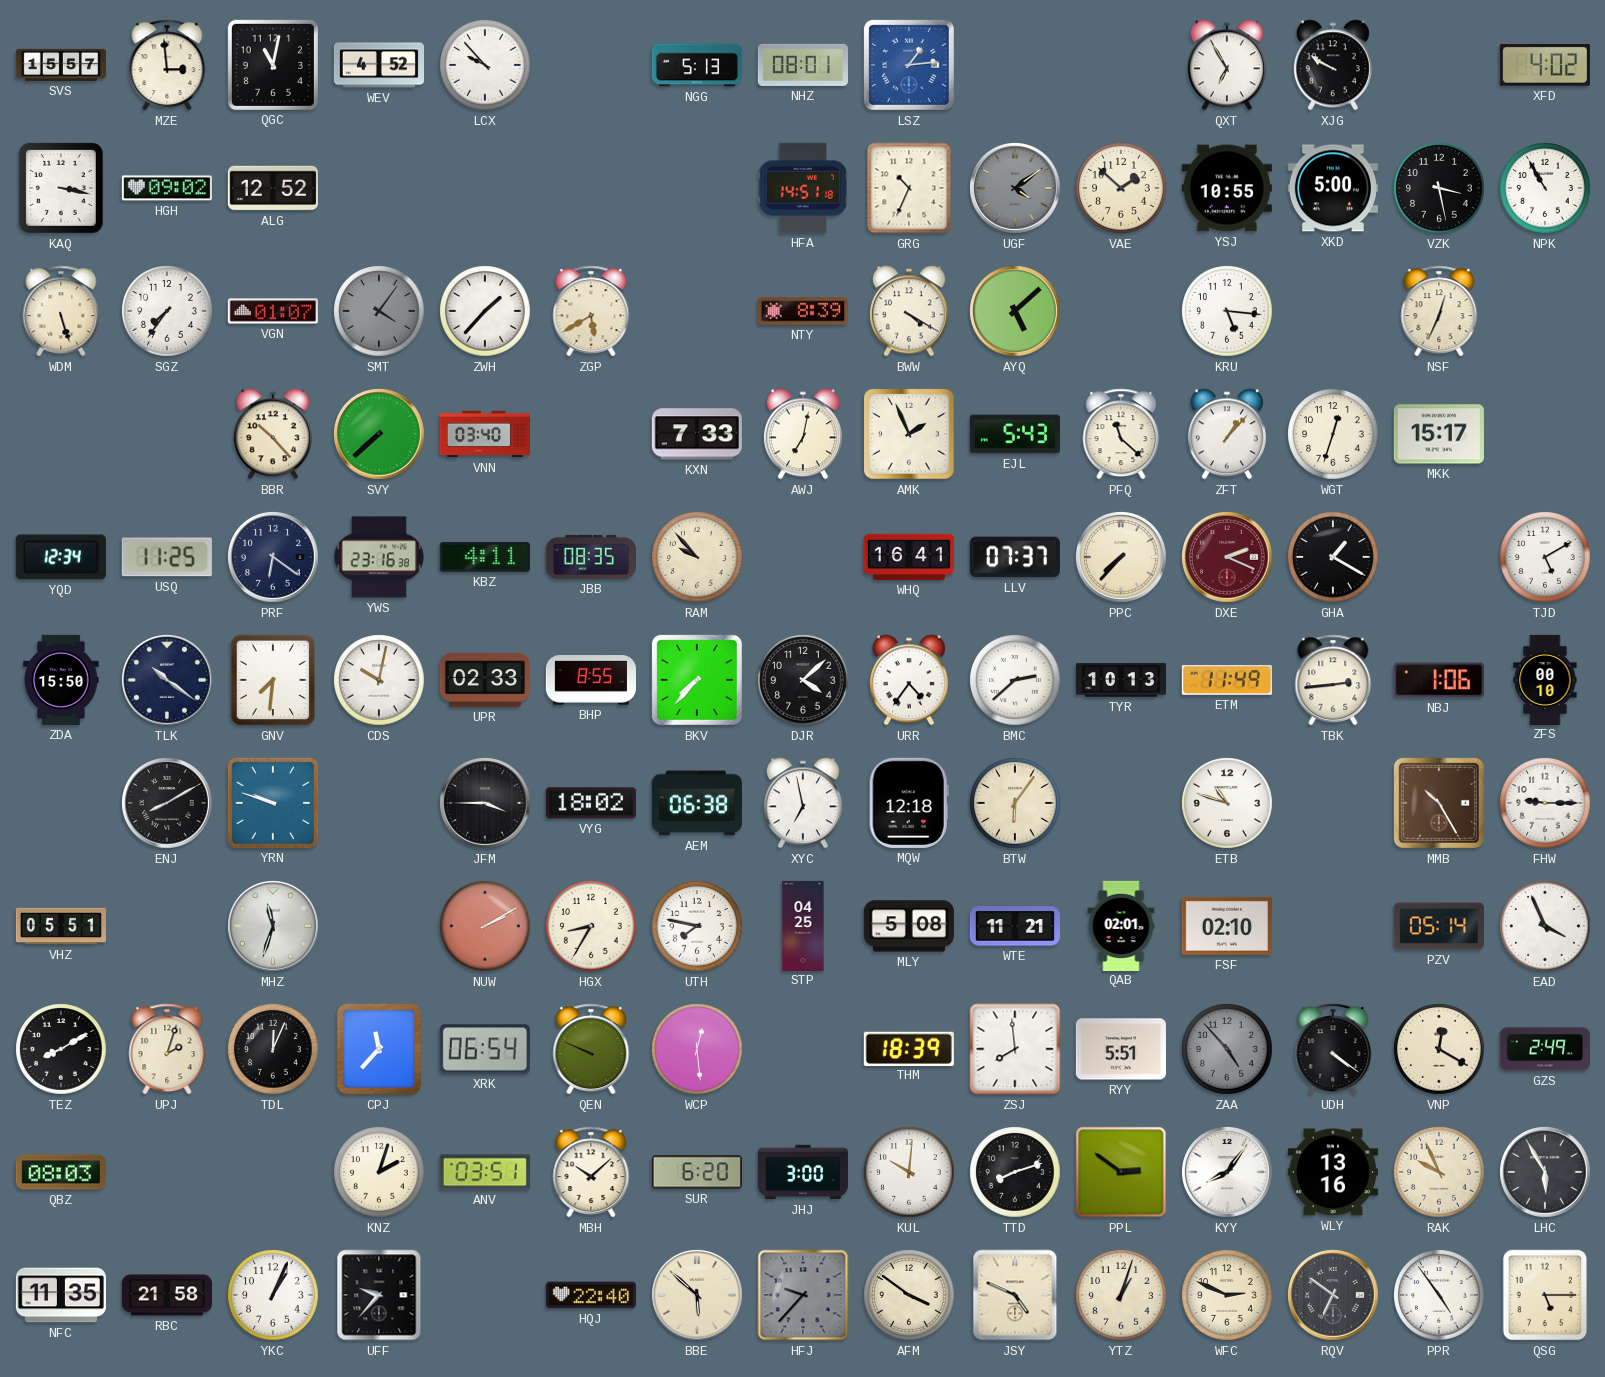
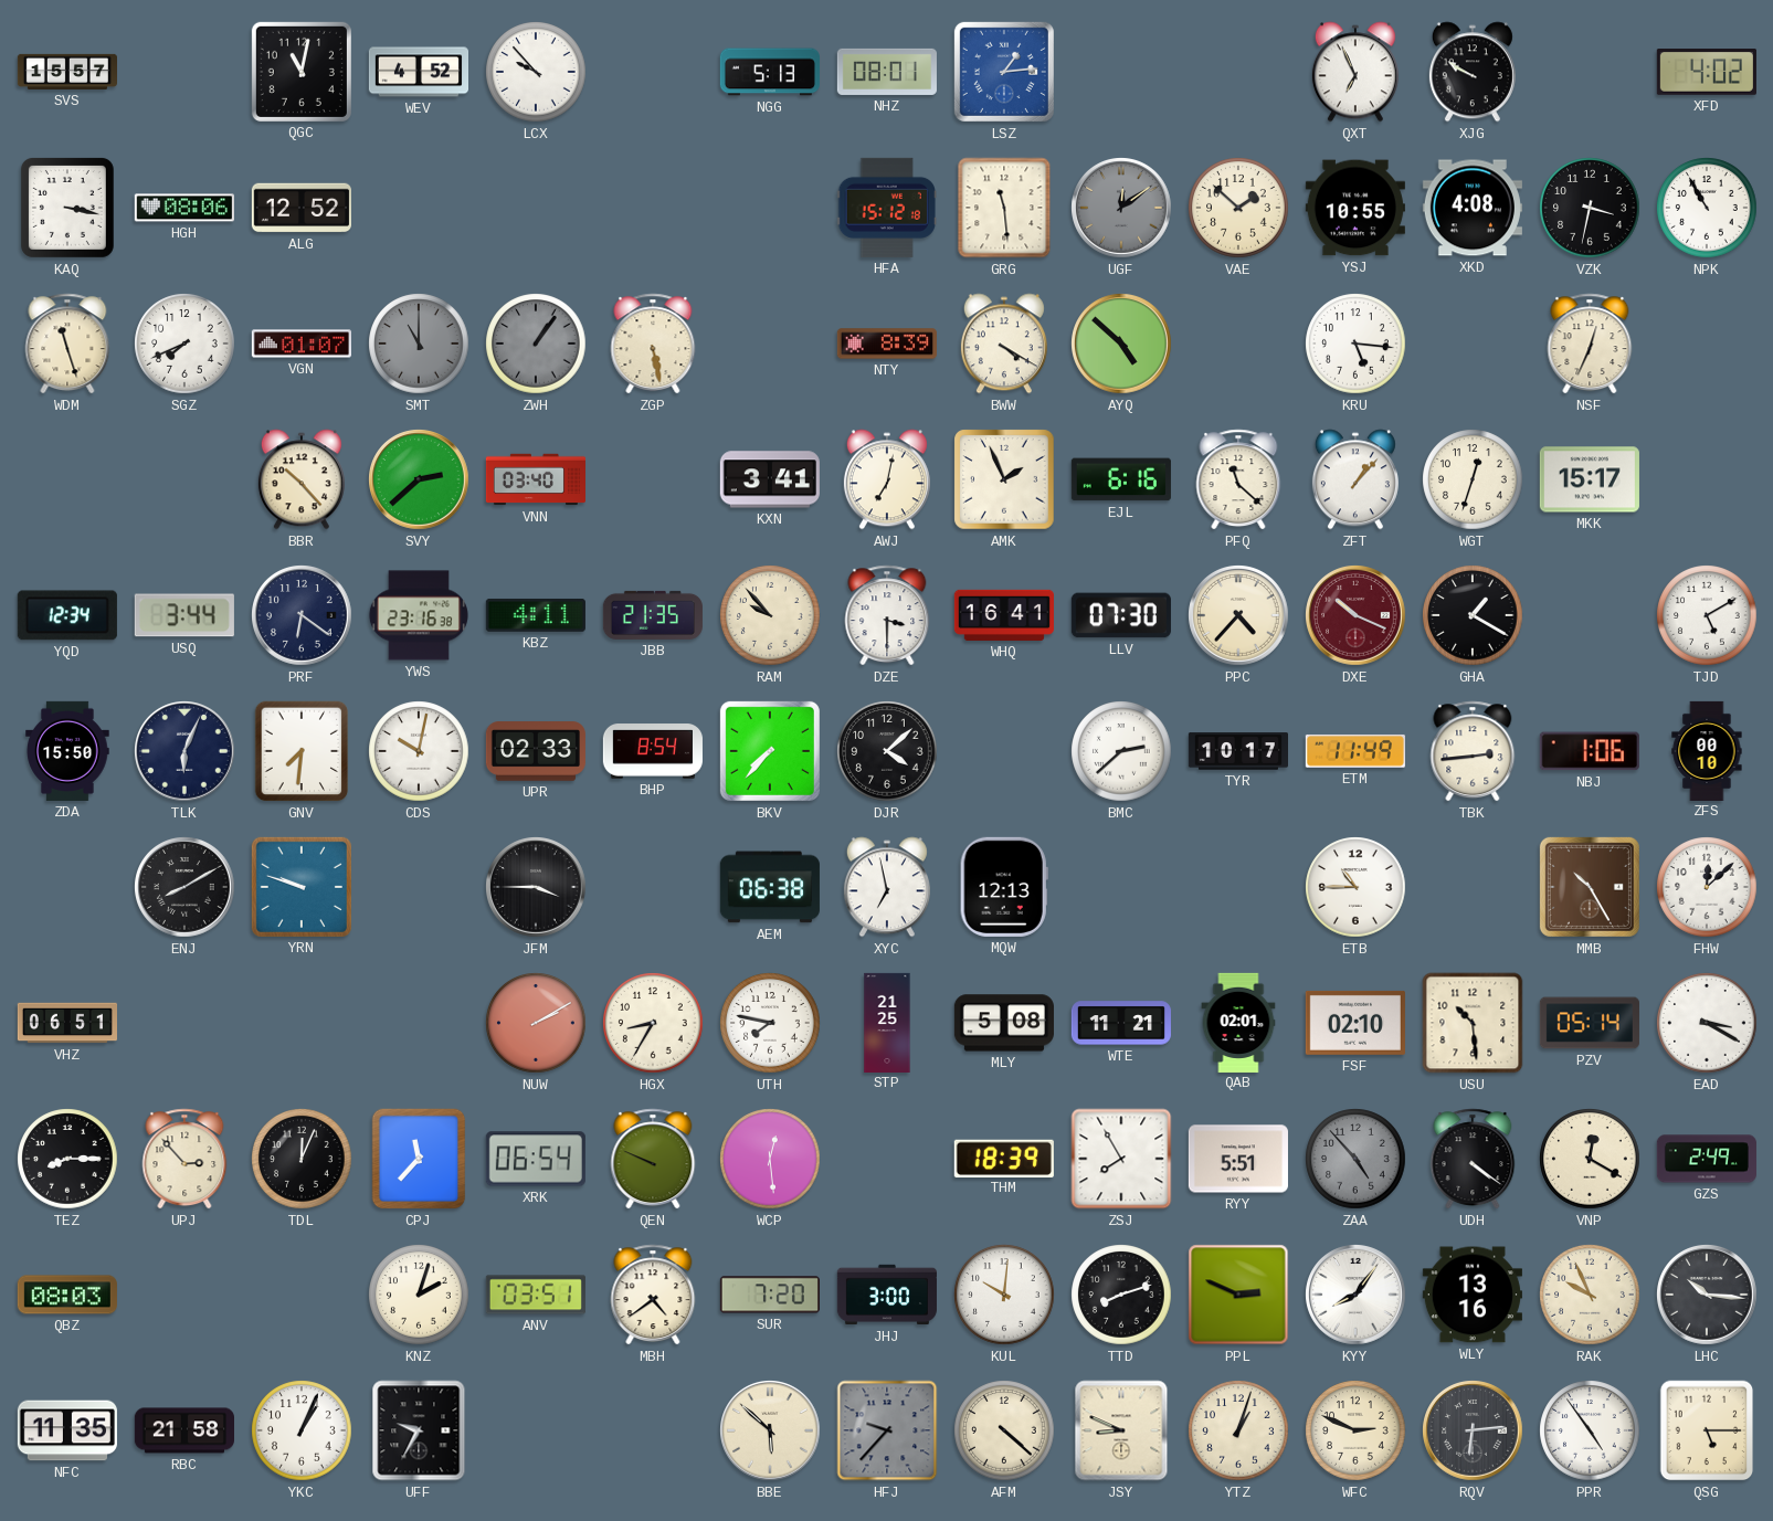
MZE: 2:59 -> none (167, 65)
QXT: 6:55 -> 6:56 (1355, 72)
HGH: 09:02 -> 08:06 (184, 208)
HFA: 14:51 -> 15:12 (887, 208)
GRG: 10:34 -> 11:29 (1004, 208)
UGF: 4:09 -> 12:09 (1122, 209)
XKD: 5:00 -> 4:08 (1473, 208)
VZK: 3:28 -> 3:32 (1590, 208)
WDM: 5:27 -> 11:27 (67, 344)
SGZ: 7:36 -> 7:41 (184, 344)
SMT: 4:06 -> 11:00 (419, 344)
ZWH: 1:37 -> 1:06 (536, 344)
ZWH dial: white -> grey (536, 344)
ZGP: 5:40 -> 5:28 (653, 344)
AYQ: 5:08 -> 4:52 (1122, 345)
SVY: 7:38 -> 2:38 (420, 480)
KXN: 7:33 -> 3:41 (770, 479)
EJL: 5:43 -> 6:16 (1121, 479)
USQ: 11:25 -> 3:44 (184, 615)
JBB: 08:35 -> 21:35 (653, 615)
DZE: none -> 3:30 (887, 615)
LLV: 07:37 -> 07:30 (1121, 615)
PPC: 7:37 -> 4:37 (1239, 616)
DXE: 2:19 -> 10:19 (1357, 616)
TLK: 10:21 -> 6:04 (186, 752)
BHP: 8:55 -> 8:54 (653, 752)
URR: 4:36 -> none (909, 680)
TYR: 10:13 -> 10:17 (1237, 751)
VYG: 18:02 -> none (591, 803)
MQW: 12:18 -> 12:13 (1004, 887)
BTW: 6:06 -> none (1015, 803)
ETB: 10:48 -> 10:45 (1355, 887)
FHW: 9:15 -> 12:08 (1707, 887)
VHZ: 05:51 -> 06:51 (66, 1023)
MHZ: 11:33 -> none (274, 927)
STP: 04:25 -> 21:25 (887, 1022)
USU: none -> 10:29 (1473, 1023)
EAD: 3:56 -> 3:20 (1707, 1023)
TEZ: 8:10 -> 8:15 (67, 1159)
UPJ: 2:03 -> 2:53 (184, 1159)
ZSJ: 7:59 -> 7:55 (1121, 1159)
MBH: 10:08 -> 4:39 (653, 1295)
SUR: 6:20 -> 7:20 (770, 1295)
PPL: 2:51 -> 2:49 (1238, 1295)
LHC: 5:55 -> 10:16 (1708, 1296)
UFF: 9:37 -> 9:35 (419, 1430)
HQJ: 22:40 -> none (591, 1295)
AFM: 3:51 -> 4:22 (1004, 1430)
JSY: 4:49 -> 8:49 (1121, 1430)
RQV: 6:51 -> 6:14 (1474, 1432)
